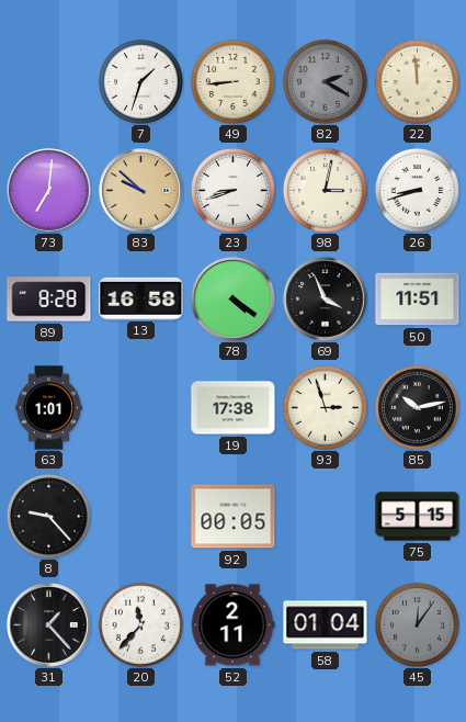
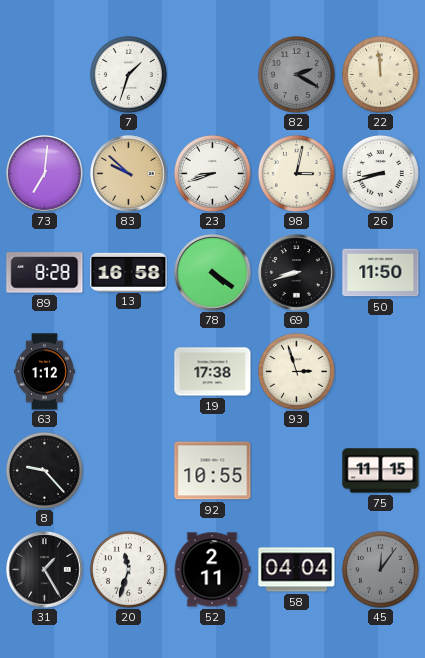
49: 8:44 -> none (232, 81)
69: 3:56 -> 8:42 (297, 273)
50: 11:51 -> 11:50 (381, 273)
63: 1:01 -> 1:12 (45, 372)
85: 10:13 -> none (417, 407)
92: 00:05 -> 10:55 (213, 471)
75: 5:15 -> 11:15 (381, 471)
31: 1:23 -> 1:25 (45, 570)
20: 11:37 -> 11:33 (128, 569)
58: 01:04 -> 04:04 (297, 570)
